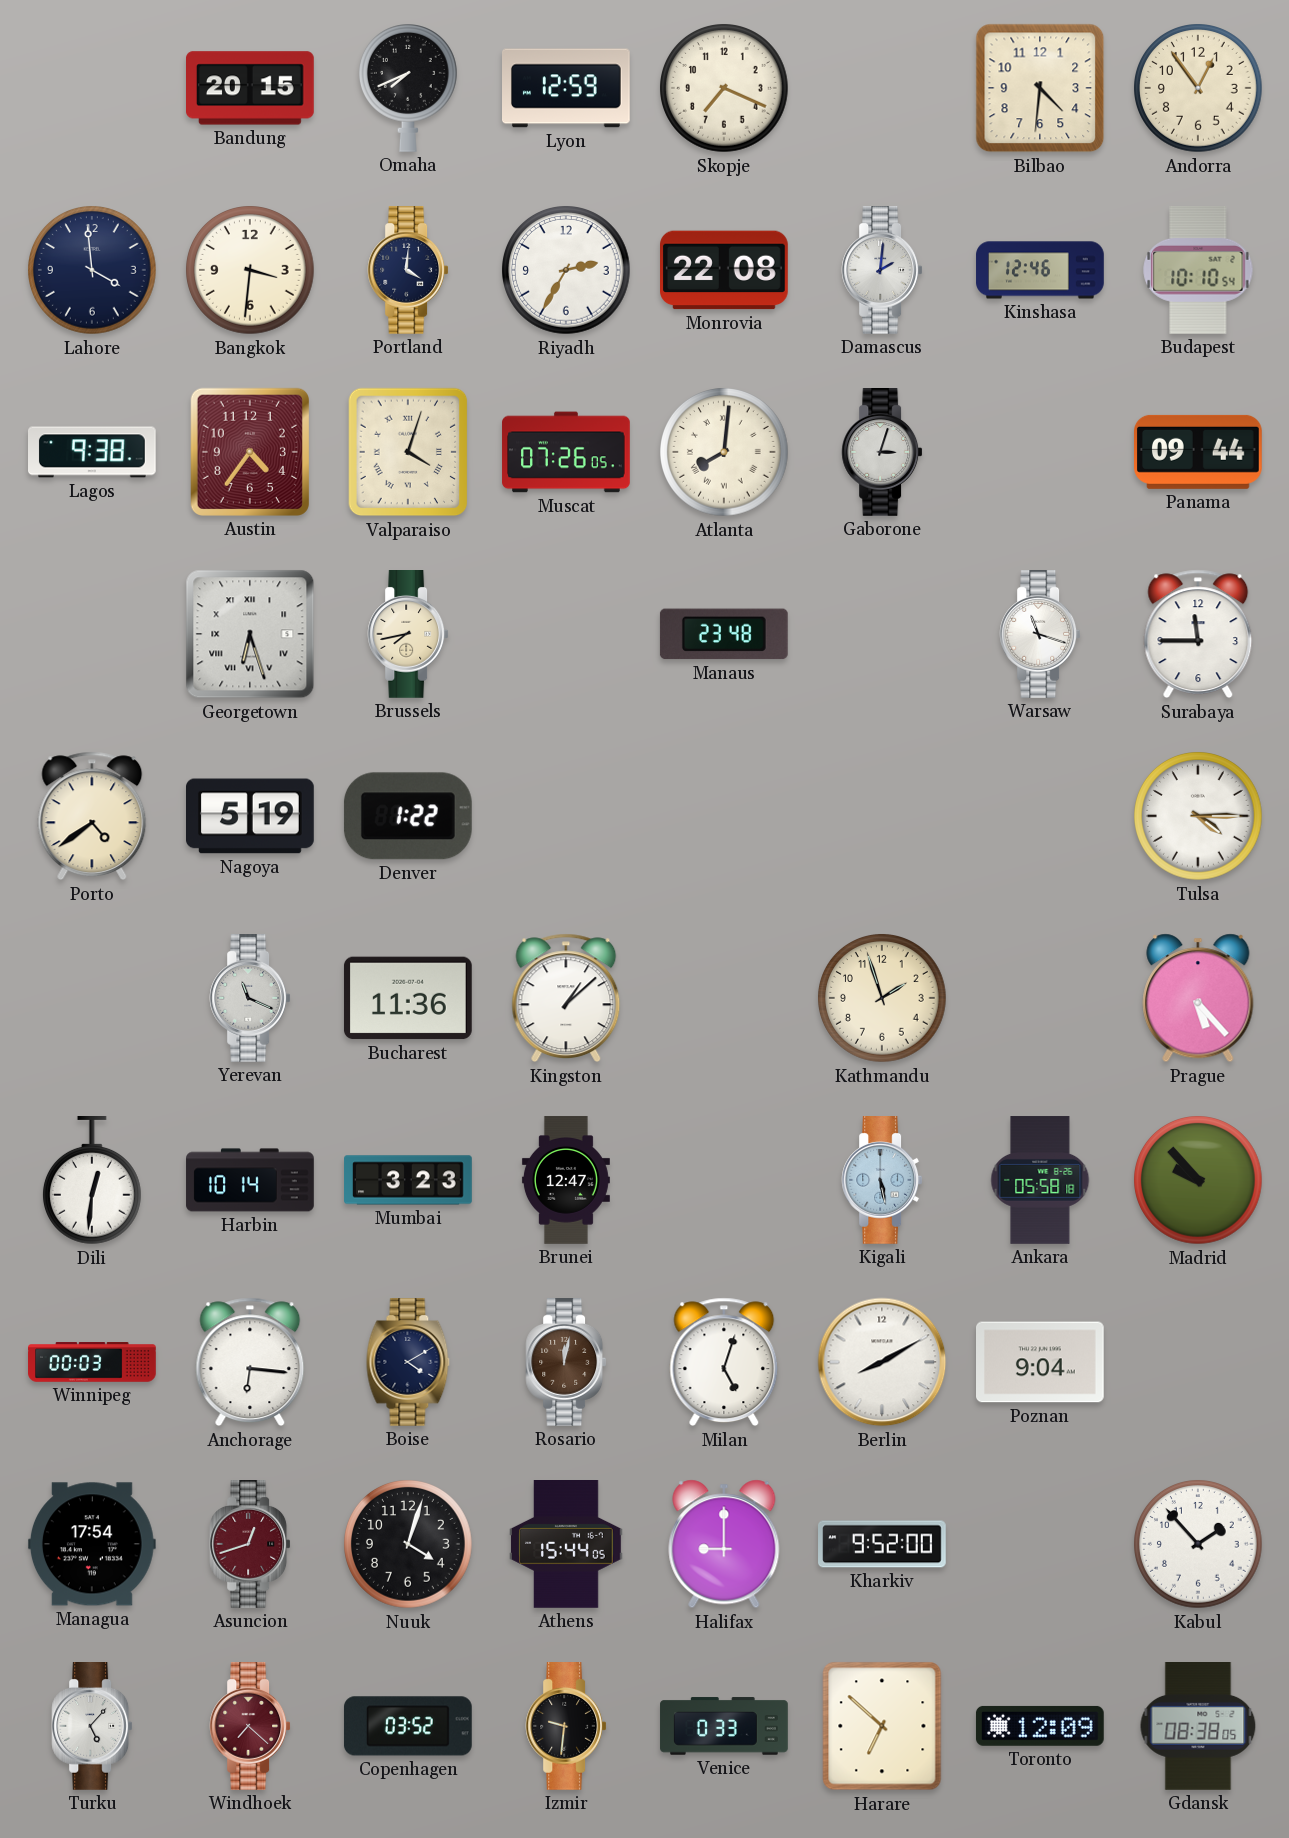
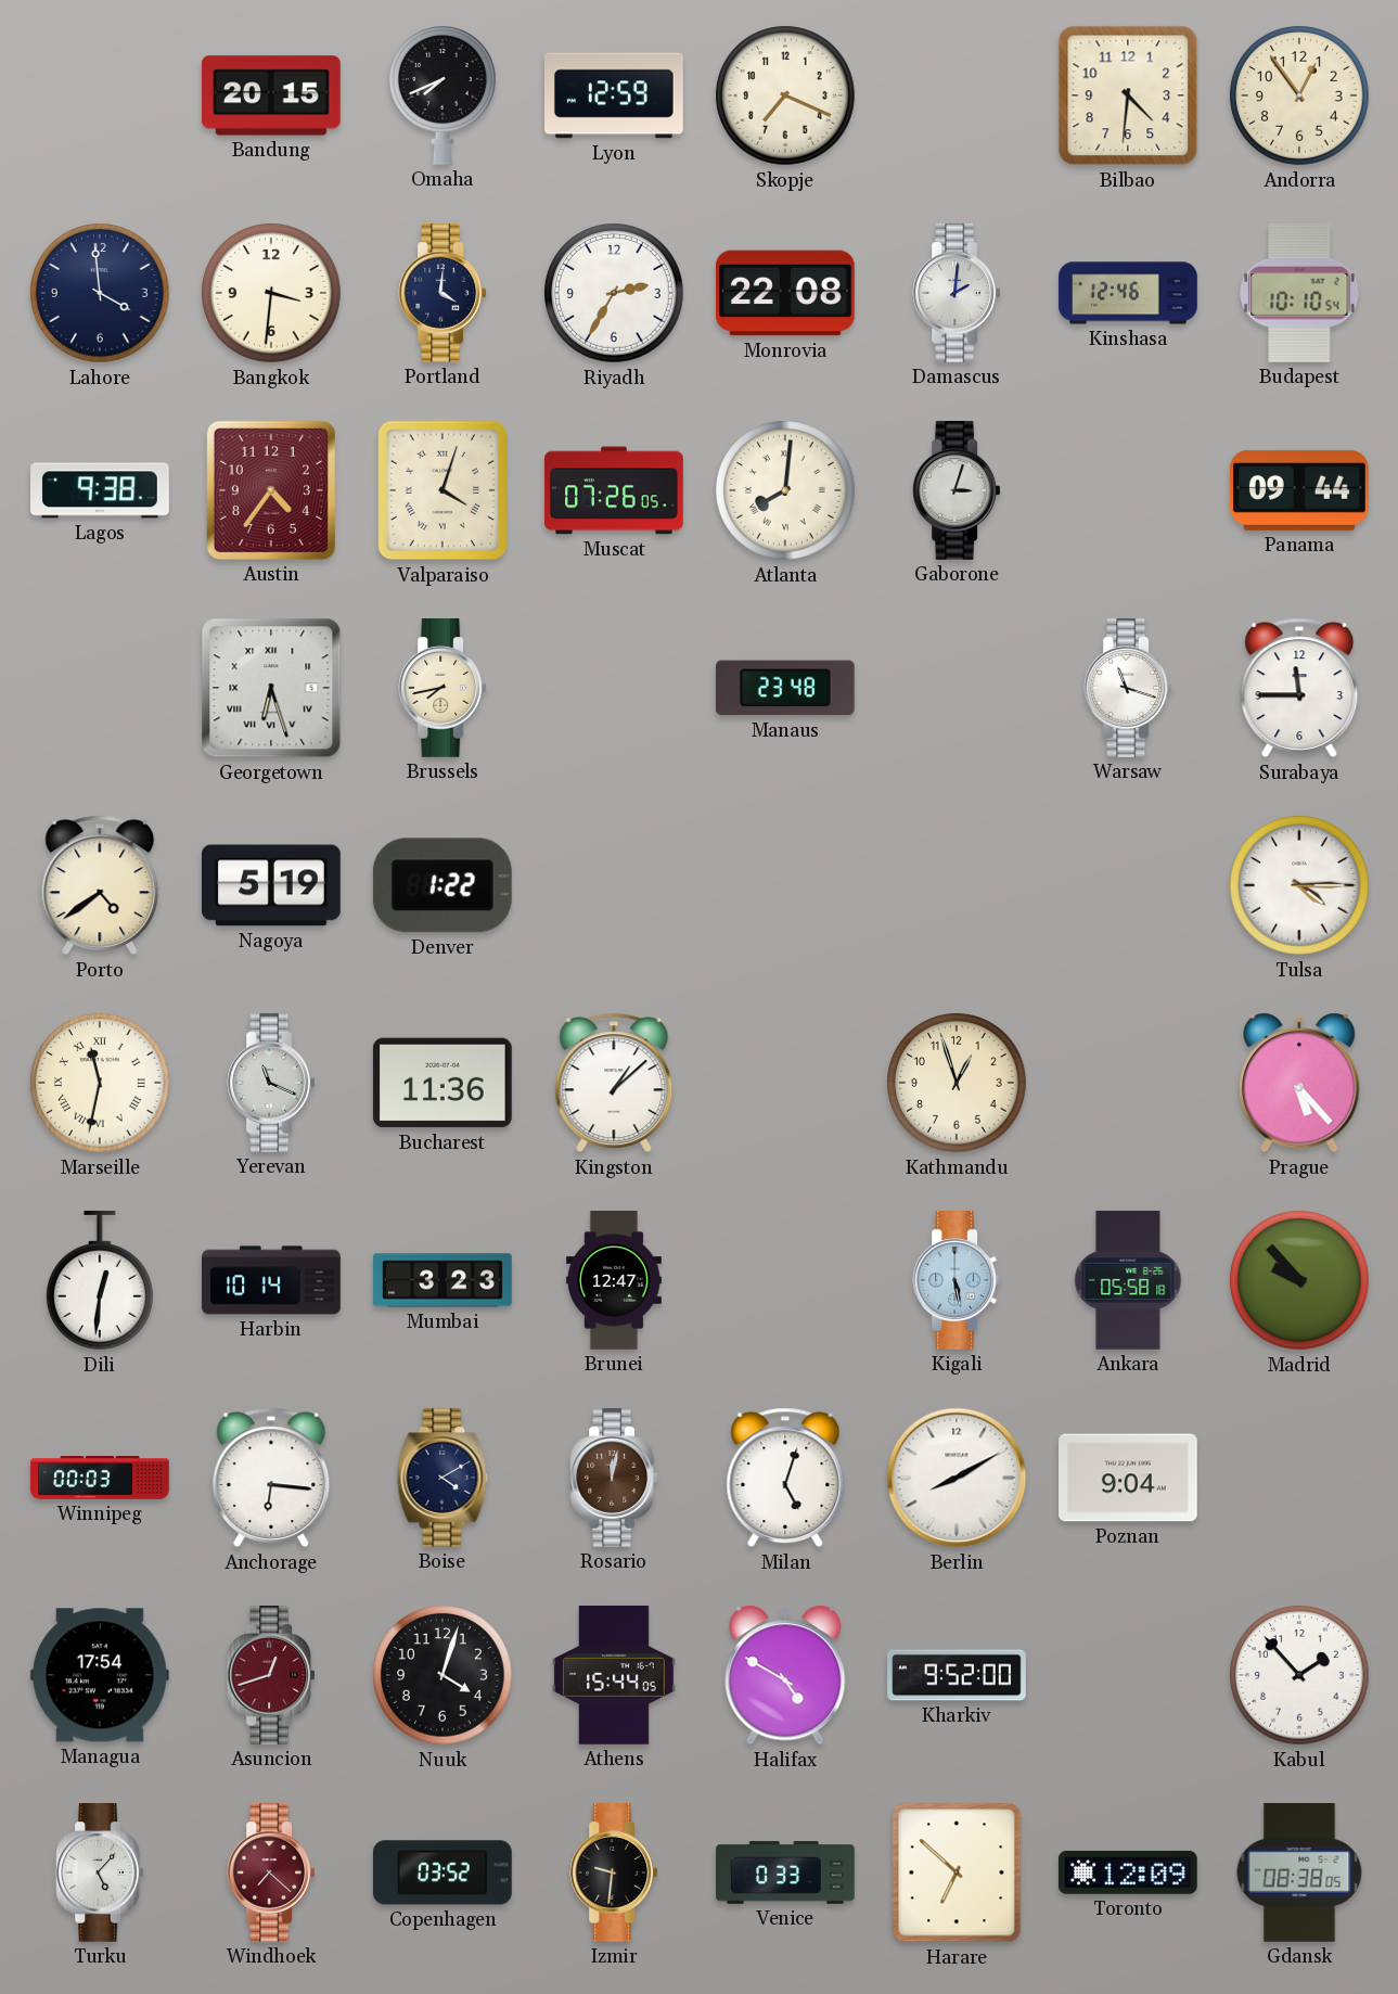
Marseille: none -> 11:32 (101, 1084)
Kathmandu: 1:57 -> 12:57 (958, 1084)
Halifax: 9:00 -> 4:50 (785, 1675)
